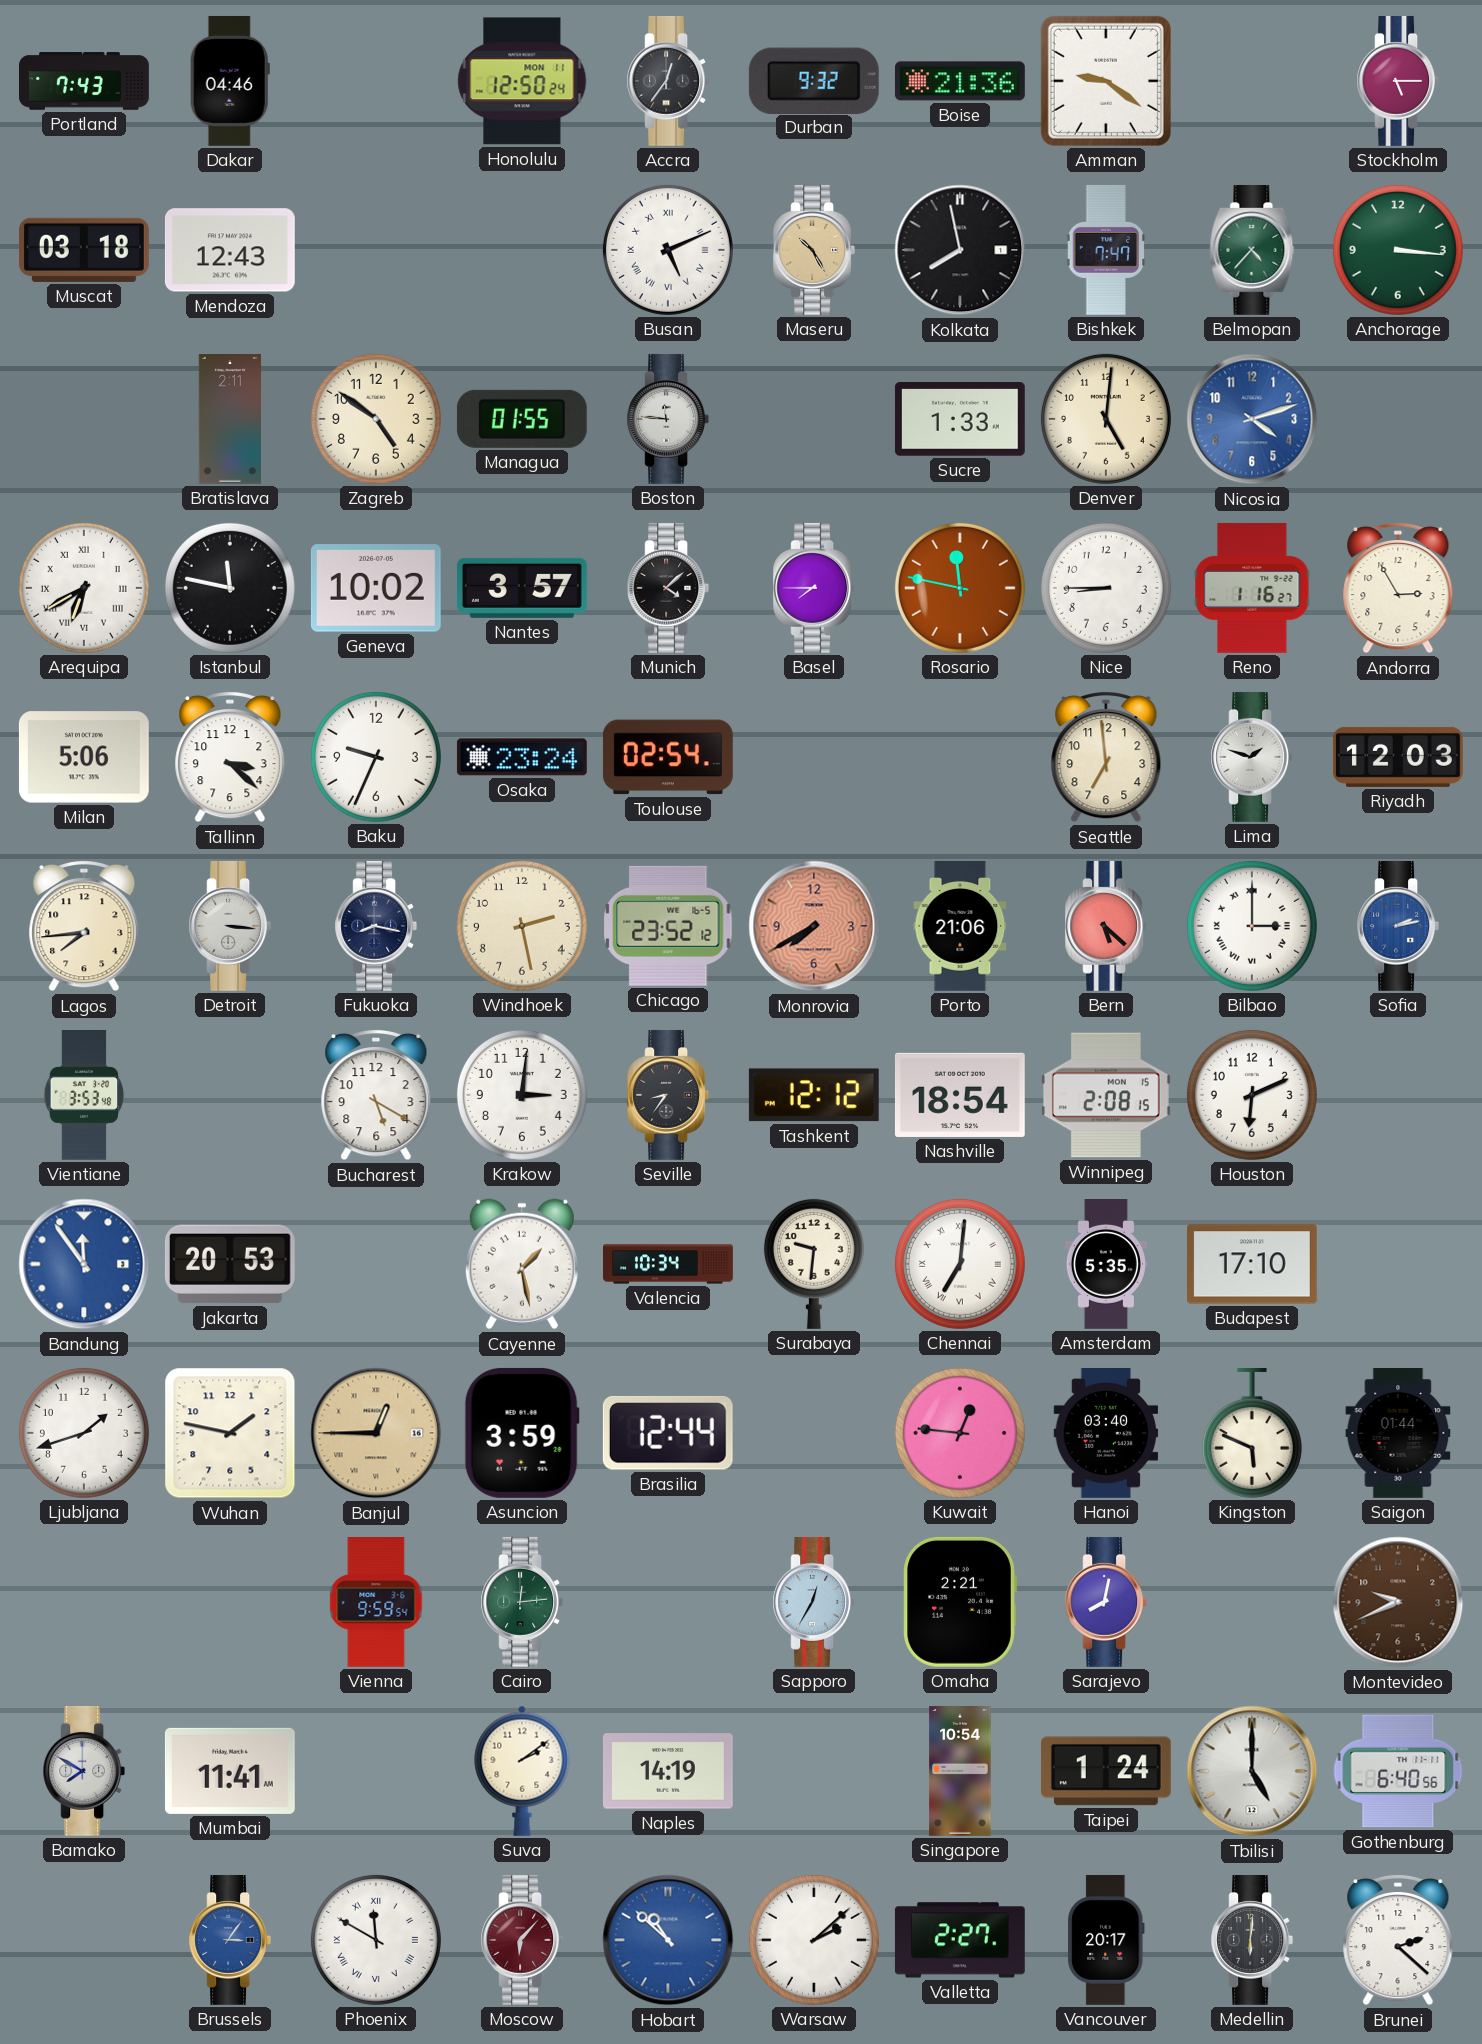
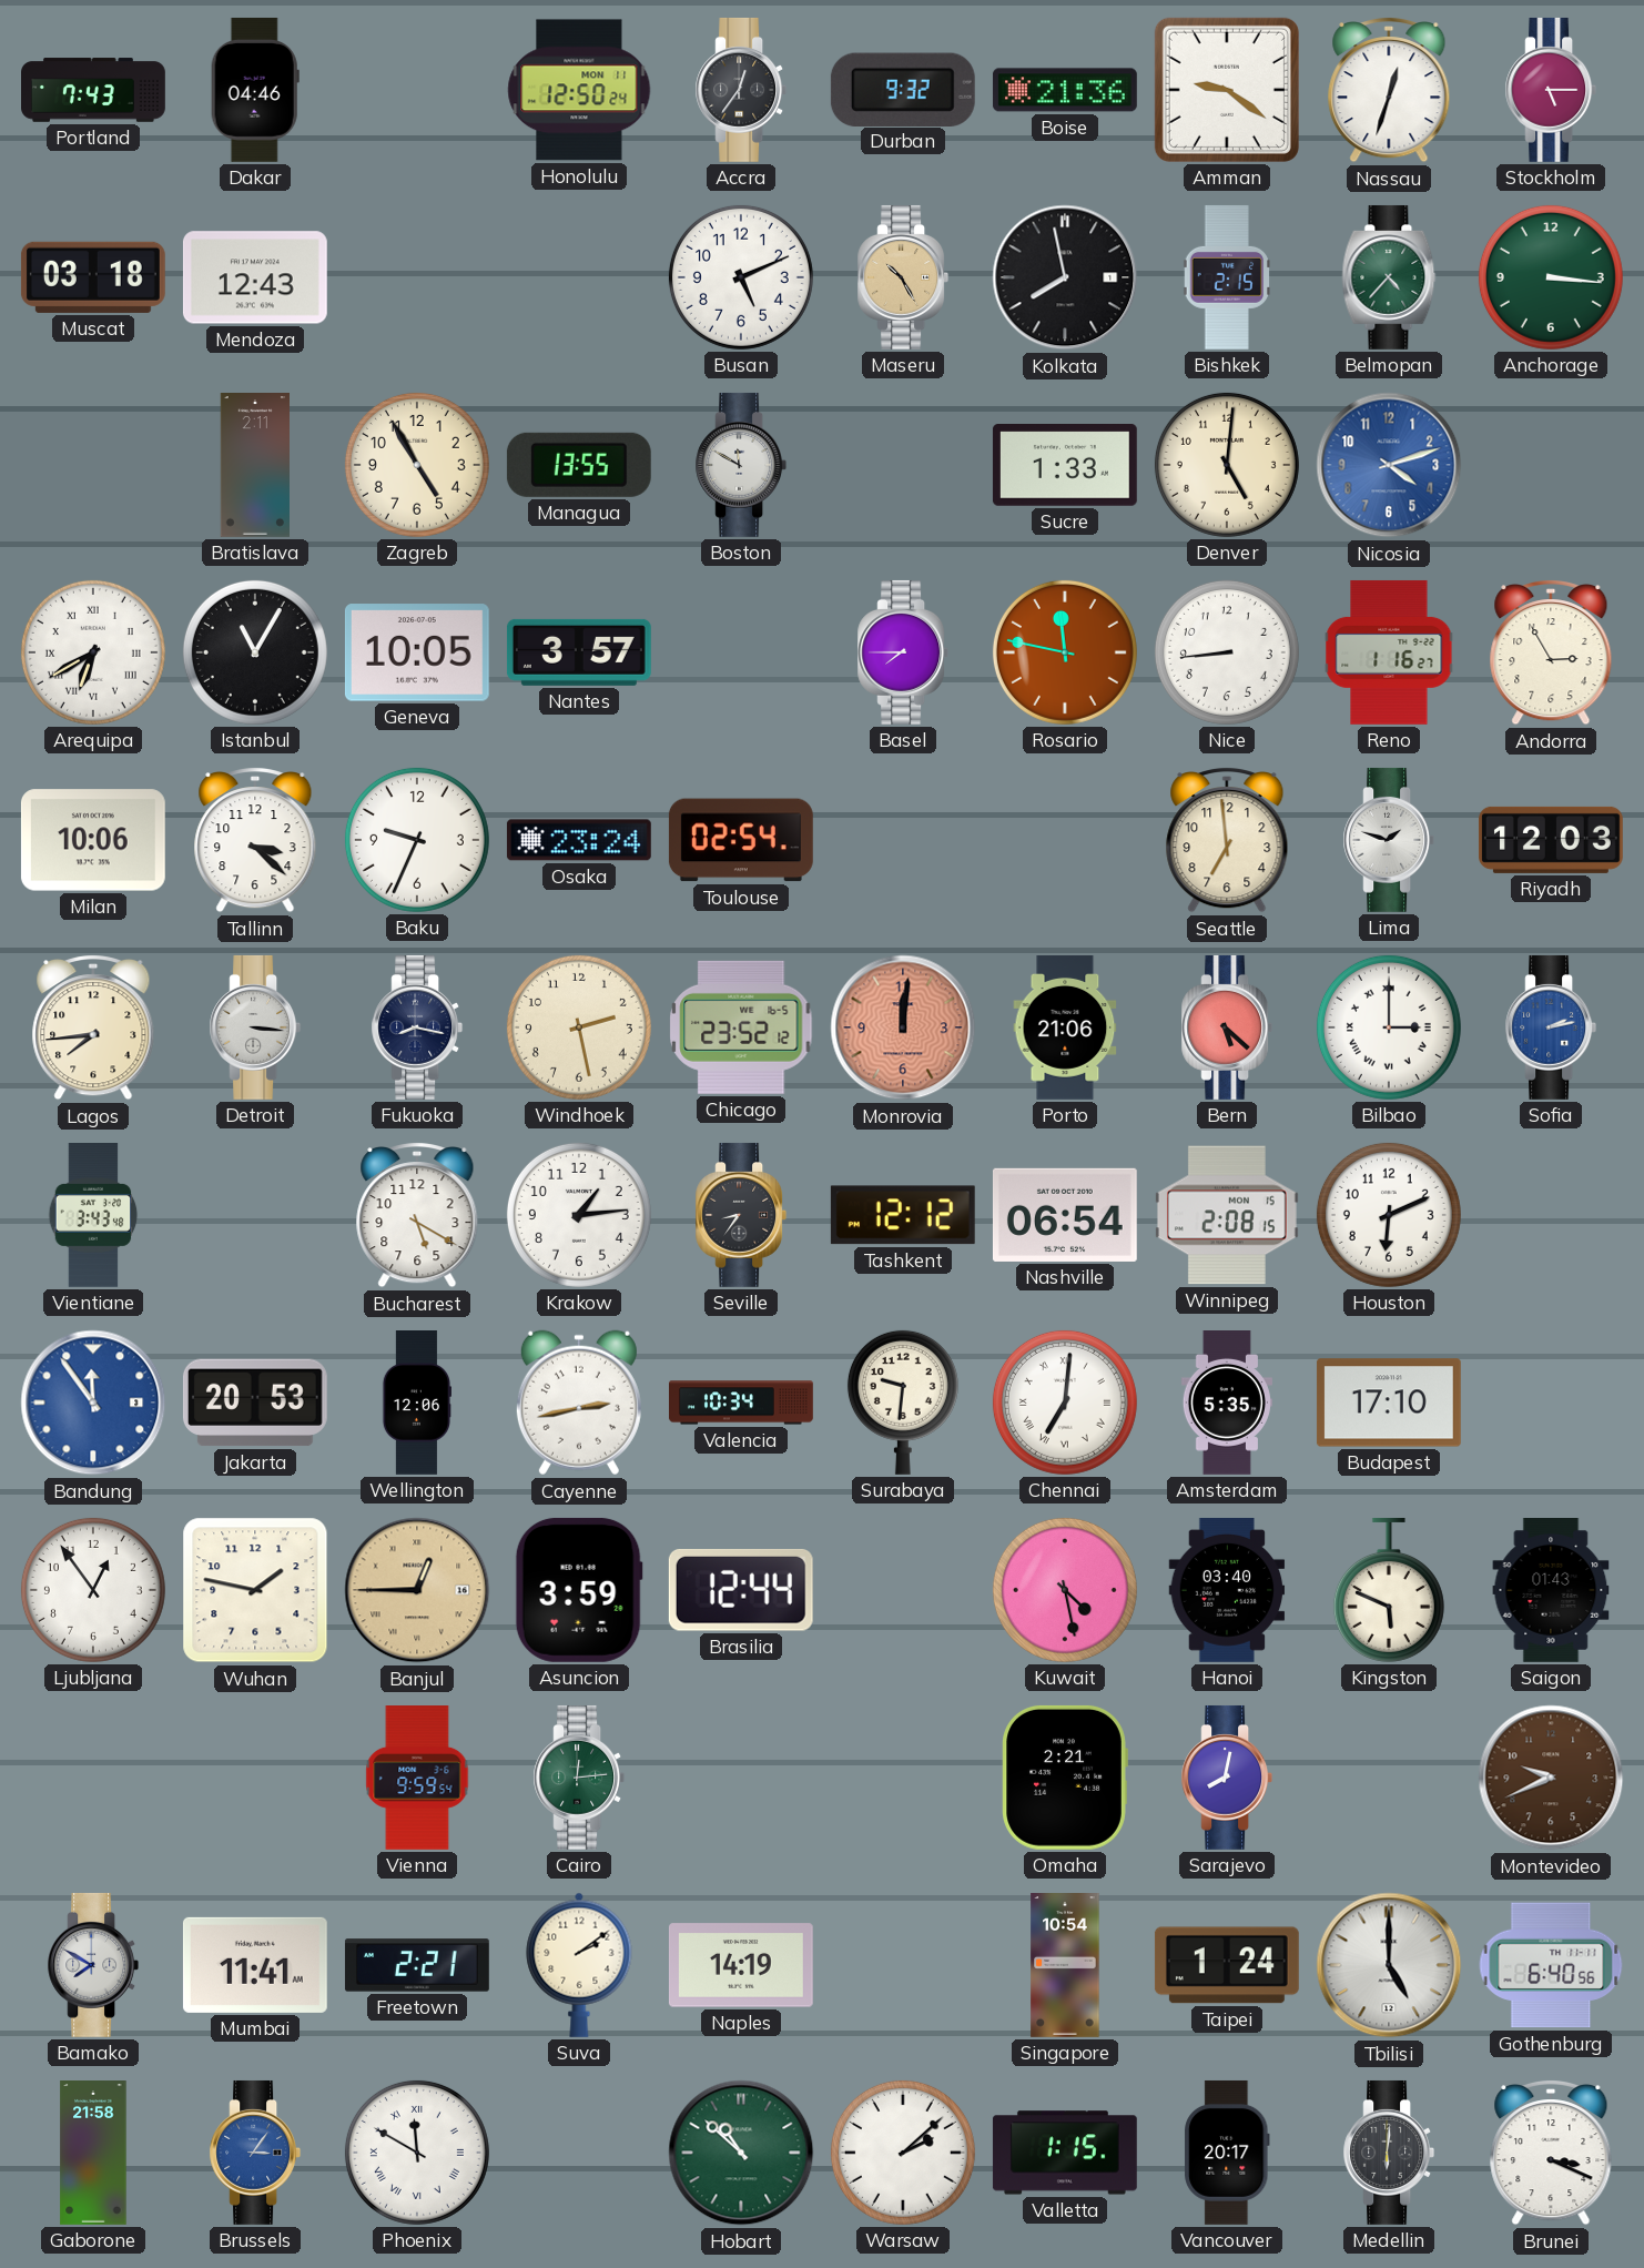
Nassau: none -> 12:33 (1389, 91)
Busan numerals: Roman -> Arabic (741, 277)
Bishkek: 7:47 -> 2:15 (1226, 277)
Zagreb: 4:51 -> 4:55 (417, 465)
Managua: 01:55 -> 13:55 (579, 465)
Boston: 11:46 -> 11:50 (741, 465)
Istanbul: 11:47 -> 11:05 (255, 652)
Geneva: 10:02 -> 10:05 (417, 652)
Munich: 4:08 -> none (668, 588)
Nice: 8:45 -> 8:44 (1227, 652)
Milan: 5:06 -> 10:06 (93, 840)
Monrovia: 7:40 -> 12:01 (903, 1027)
Vientiane: 3:53 -> 3:43 (93, 1216)
Krakow: 3:01 -> 1:14 (579, 1215)
Nashville: 18:54 -> 06:54 (1065, 1215)
Wellington: none -> 12:06 (416, 1404)
Cayenne: 1:28 -> 2:43 (579, 1403)
Ljubljana: 1:42 -> 12:54 (93, 1590)
Kuwait: 12:46 -> 4:28 (1065, 1590)
Saigon: 01:44 -> 01:43 (1551, 1591)
Sapporo: 12:35 -> none (814, 1602)
Freetown: none -> 2:21 (417, 1965)
Gaborone: none -> 21:58 (93, 2154)
Moscow: 6:07 -> none (522, 1940)
Hobart dial: blue -> green (741, 2153)
Valletta: 2:27 -> 1:15 (1065, 2153)
Brunei: 2:22 -> 3:19 (1551, 2154)
